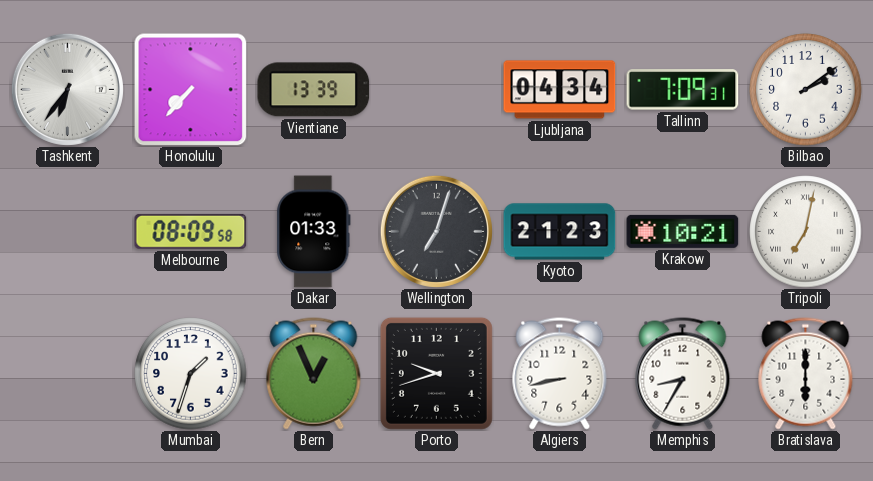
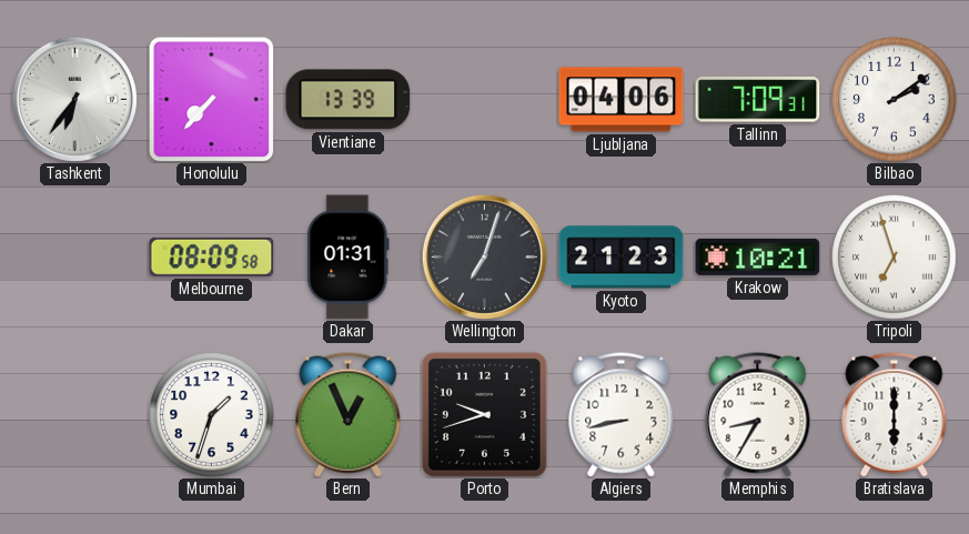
Ljubljana: 04:34 -> 04:06 (622, 100)
Dakar: 01:33 -> 01:31 (349, 258)
Tripoli: 7:02 -> 6:57 (895, 258)
